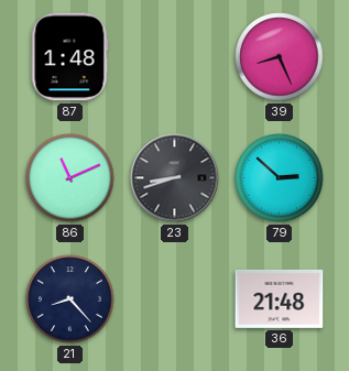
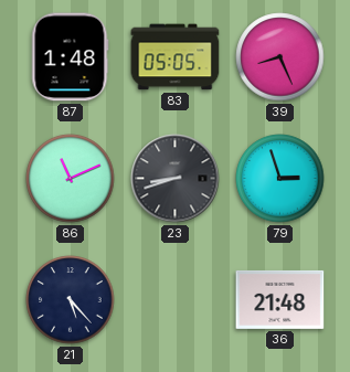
83: none -> 05:05 (176, 57)
79: 2:52 -> 2:57 (280, 179)
21: 8:23 -> 5:23 (71, 300)
